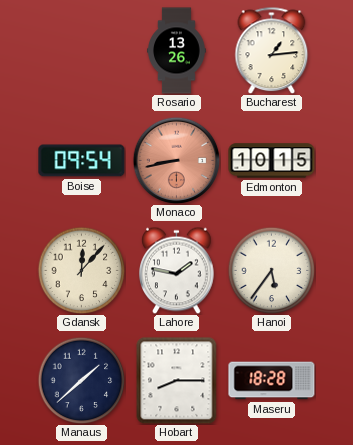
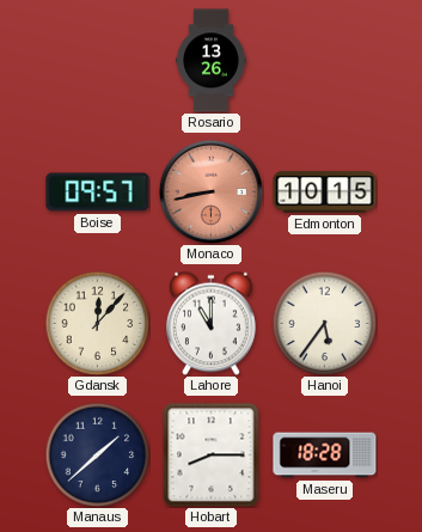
Bucharest: 1:14 -> none (272, 50)
Boise: 09:54 -> 09:57 (98, 192)
Lahore: 1:47 -> 11:00 (212, 323)
